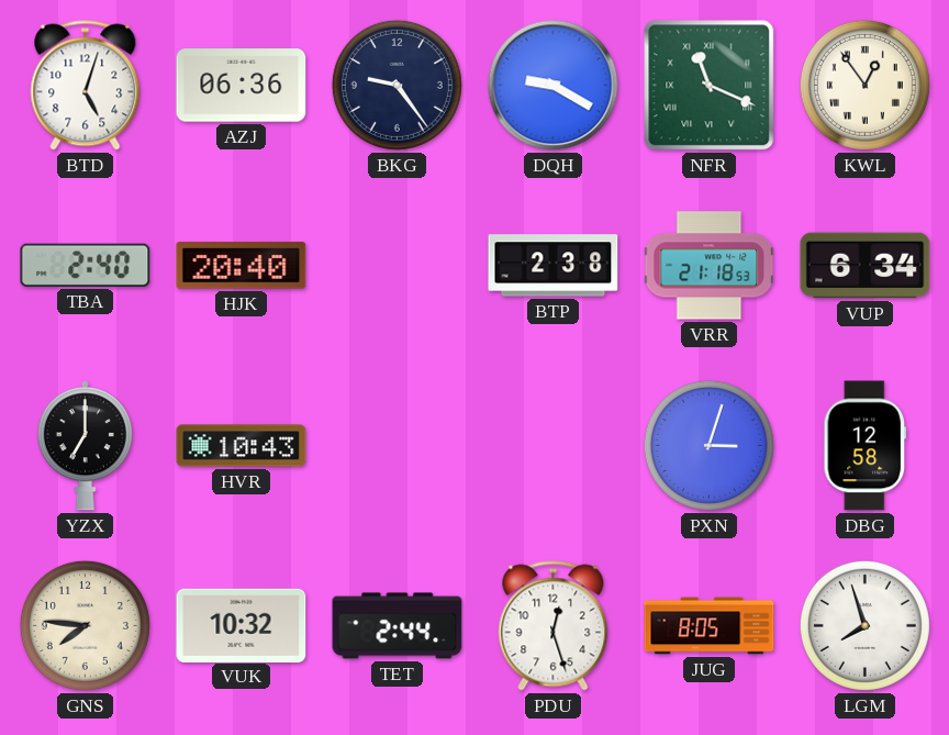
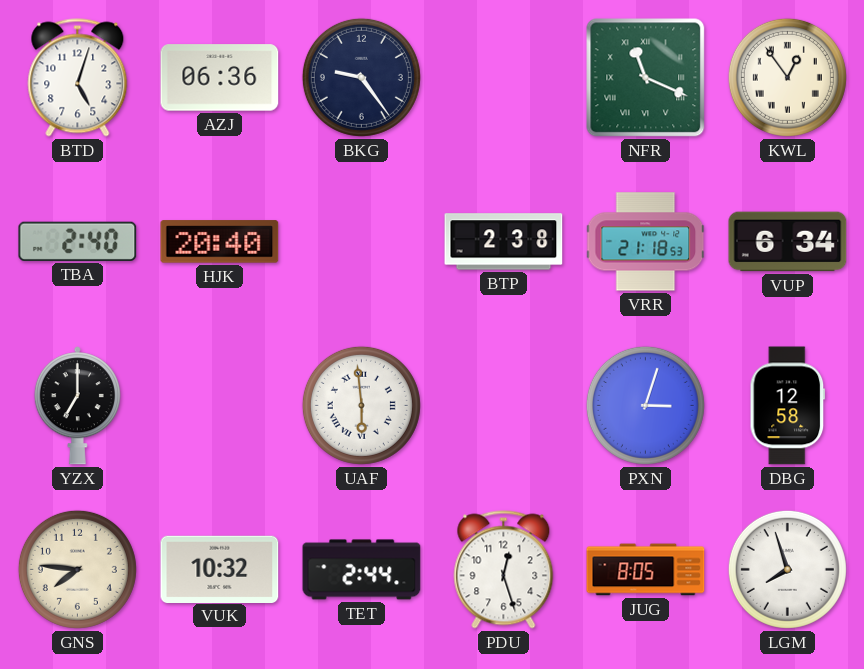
DQH: 9:20 -> none (554, 86)
HVR: 10:43 -> none (242, 446)
UAF: none -> 5:59 (361, 405)
